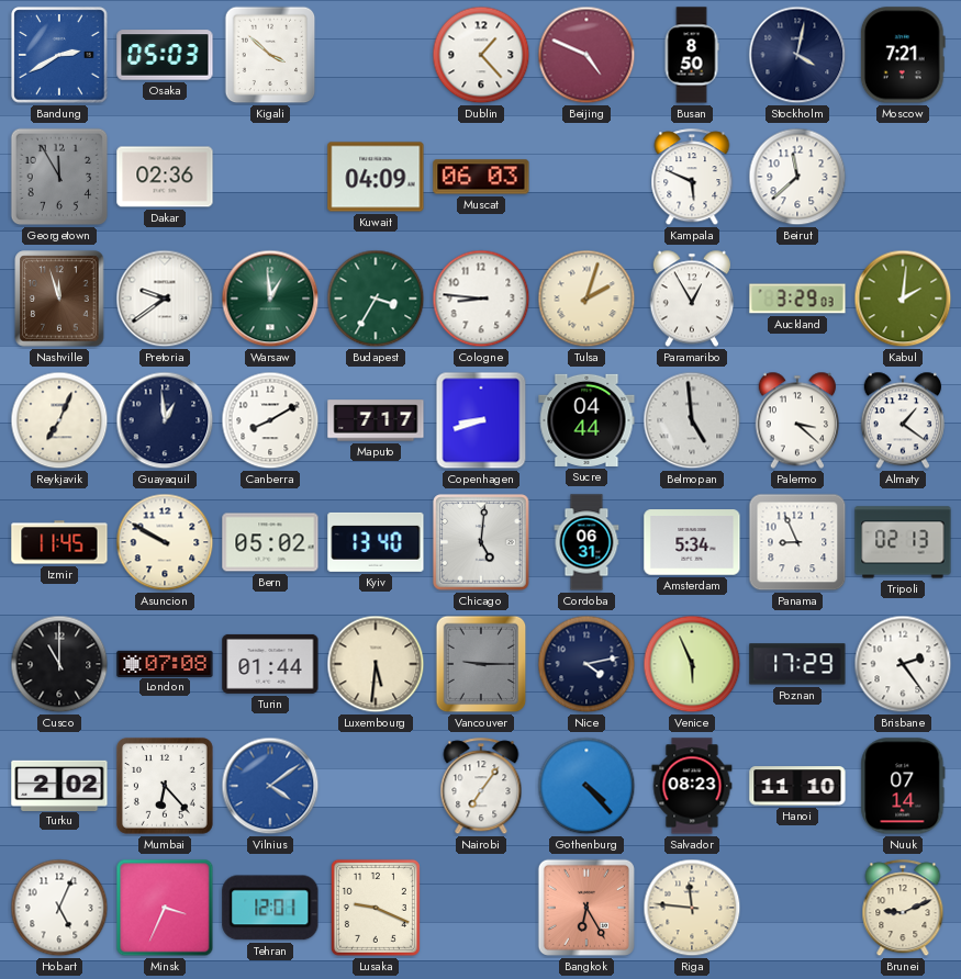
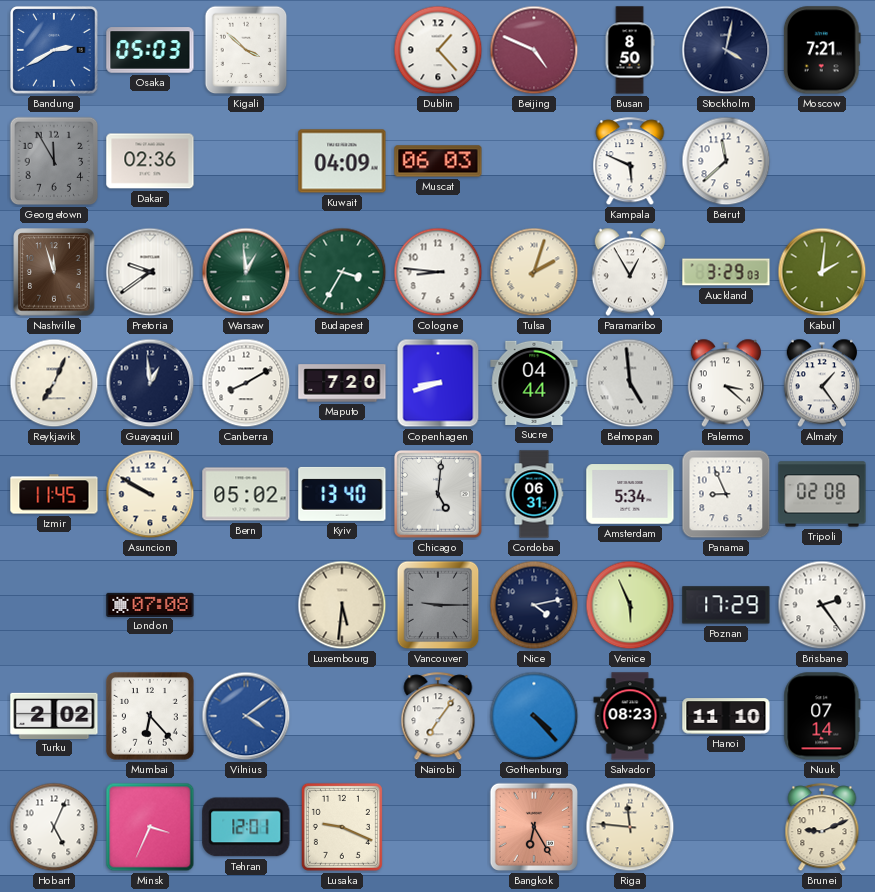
Maputo: 7:17 -> 7:20 (342, 383)
Almaty: 1:21 -> 1:24 (821, 383)
Tripoli: 02:13 -> 02:08 (822, 494)
Cusco: 11:00 -> none (59, 664)
Turin: 01:44 -> none (270, 664)
